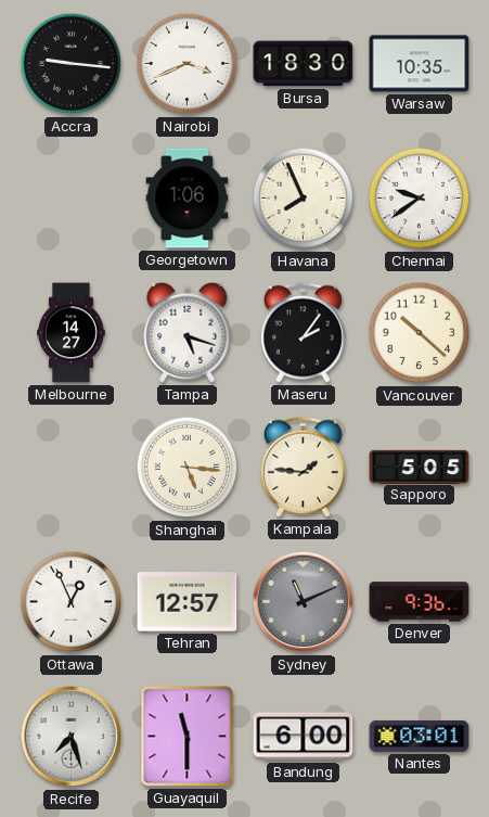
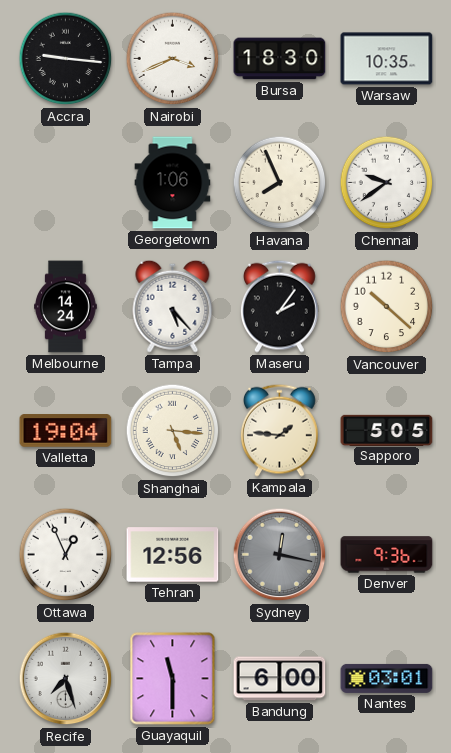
Melbourne: 14:27 -> 14:24 (66, 307)
Tampa: 5:18 -> 5:23 (173, 306)
Valletta: none -> 19:04 (66, 431)
Tehran: 12:57 -> 12:56 (173, 555)
Sydney: 11:11 -> 12:17 (280, 555)
